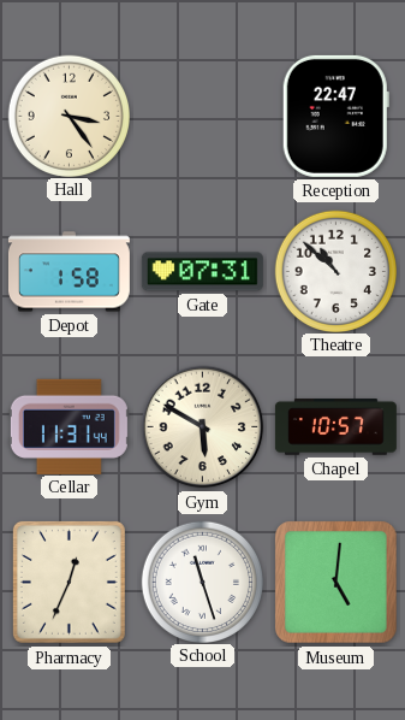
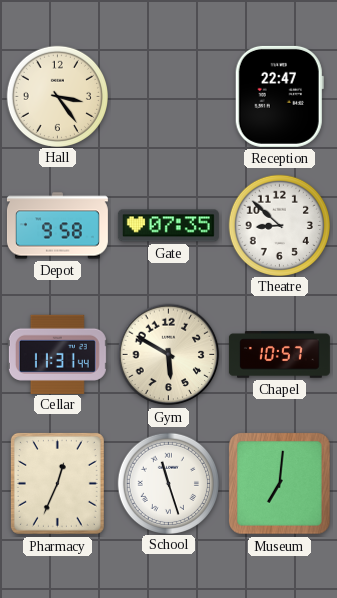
Depot: 1:58 -> 9:58 (57, 226)
Gate: 07:31 -> 07:35 (168, 226)
Theatre: 10:52 -> 8:52 (279, 225)
Museum: 5:01 -> 7:01 (280, 484)
